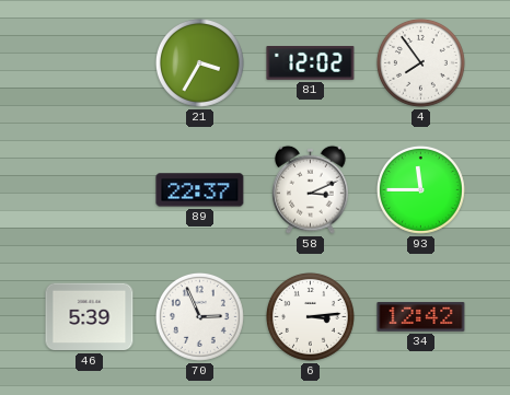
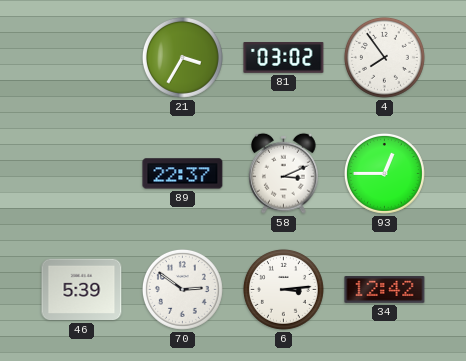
81: 12:02 -> 03:02 (284, 58)
93: 11:45 -> 12:45 (384, 173)
70: 2:56 -> 2:51 (182, 289)
